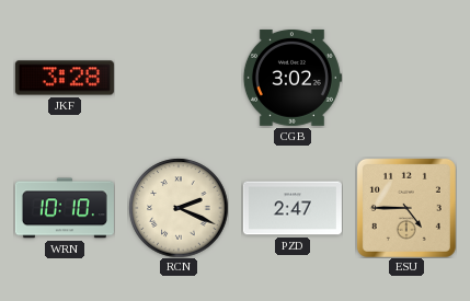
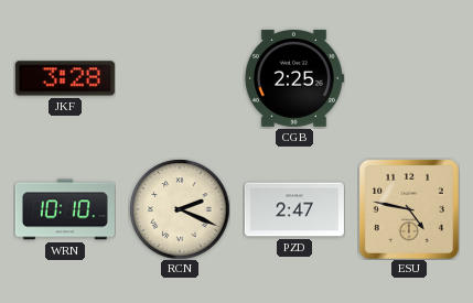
CGB: 3:02 -> 2:25 (294, 78)
ESU: 4:45 -> 4:47 (409, 209)
